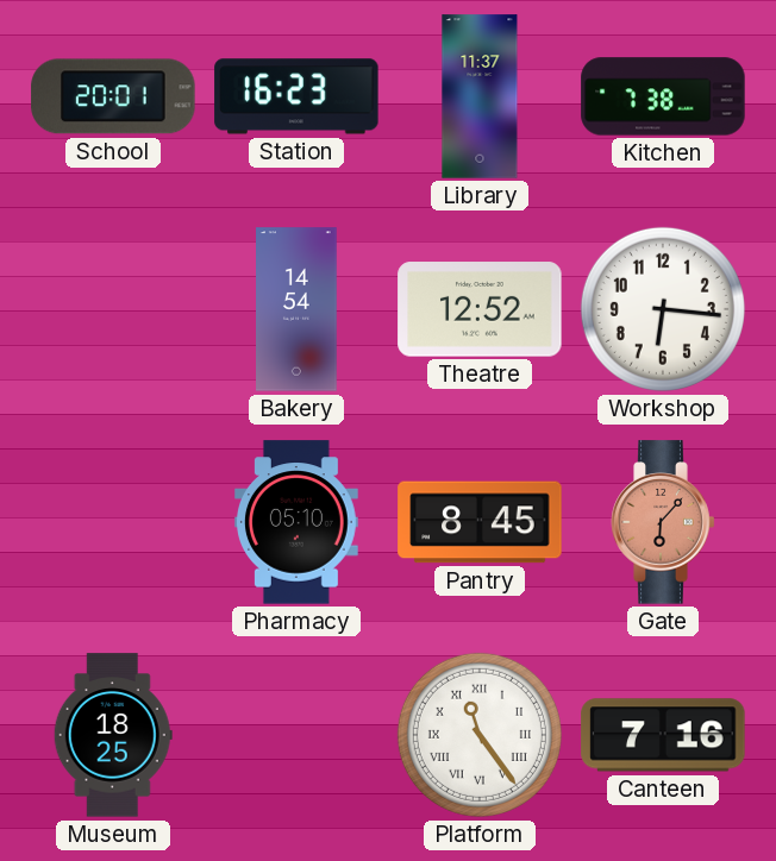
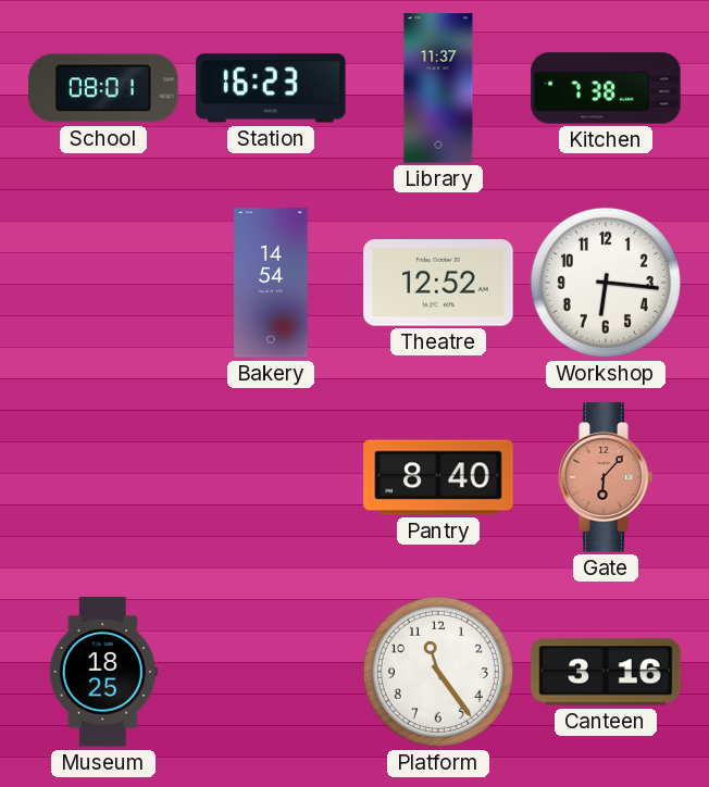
School: 20:01 -> 08:01 (103, 88)
Pharmacy: 05:10 -> none (296, 522)
Pantry: 8:45 -> 8:40 (438, 477)
Platform numerals: Roman -> Arabic (438, 672)
Canteen: 7:16 -> 3:16 (606, 672)
